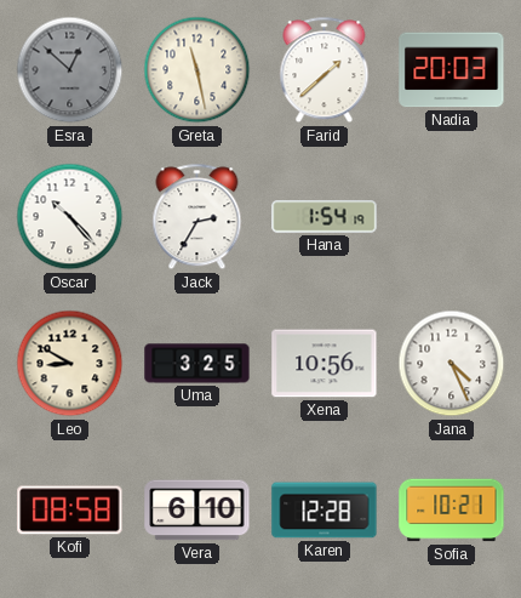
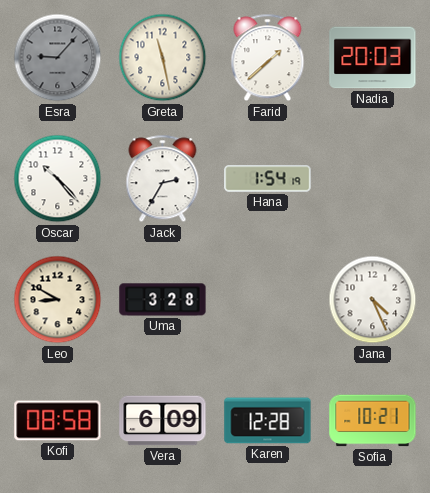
Esra: 12:52 -> 9:07 (58, 58)
Uma: 3:25 -> 3:28 (163, 300)
Xena: 10:56 -> none (325, 364)
Vera: 6:10 -> 6:09 (163, 421)
